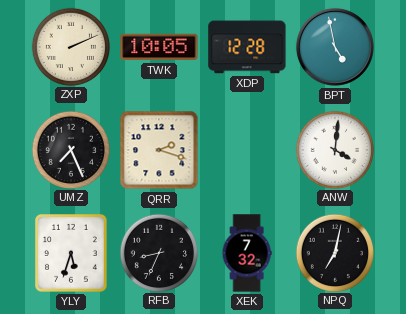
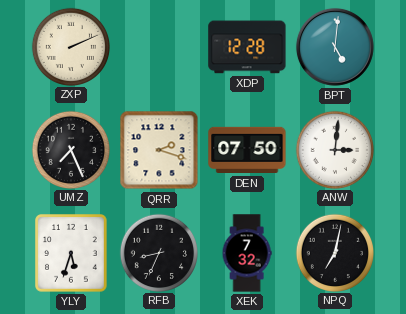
TWK: 10:05 -> none (159, 47)
BPT: 4:58 -> 5:01 (335, 47)
DEN: none -> 07:50 (247, 150)
ANW: 4:01 -> 3:01 (334, 149)
